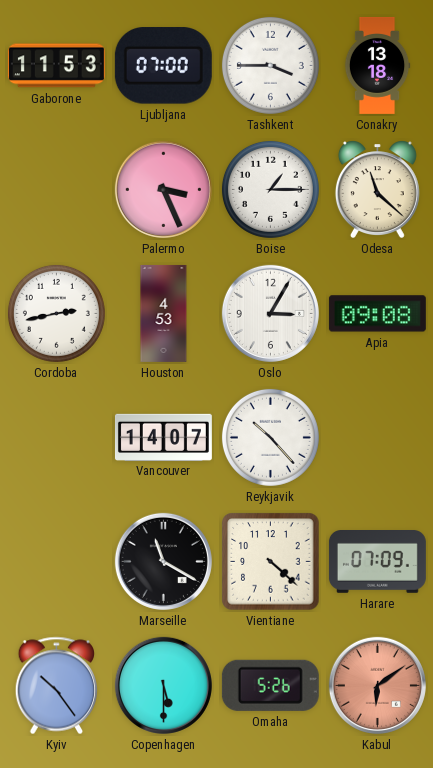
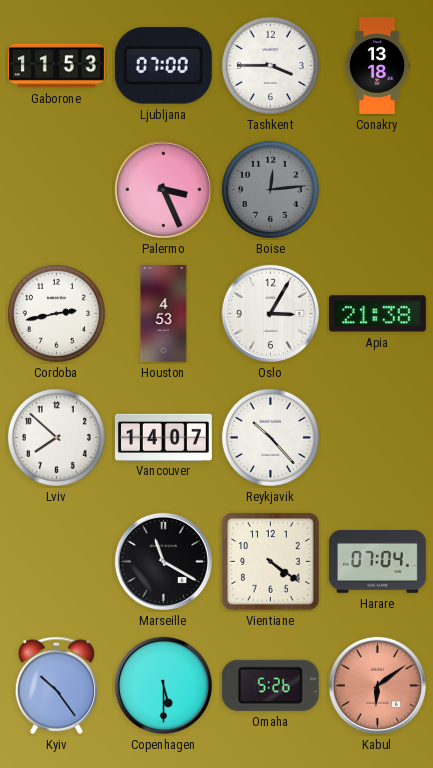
Boise: 1:15 -> 12:14 (270, 189)
Boise dial: white -> grey (270, 189)
Odesa: 11:22 -> none (377, 189)
Apia: 09:08 -> 21:38 (377, 314)
Lviv: none -> 7:52 (56, 437)
Vientiane: 4:22 -> 4:21 (271, 562)
Harare: 07:09 -> 07:04 (377, 562)
